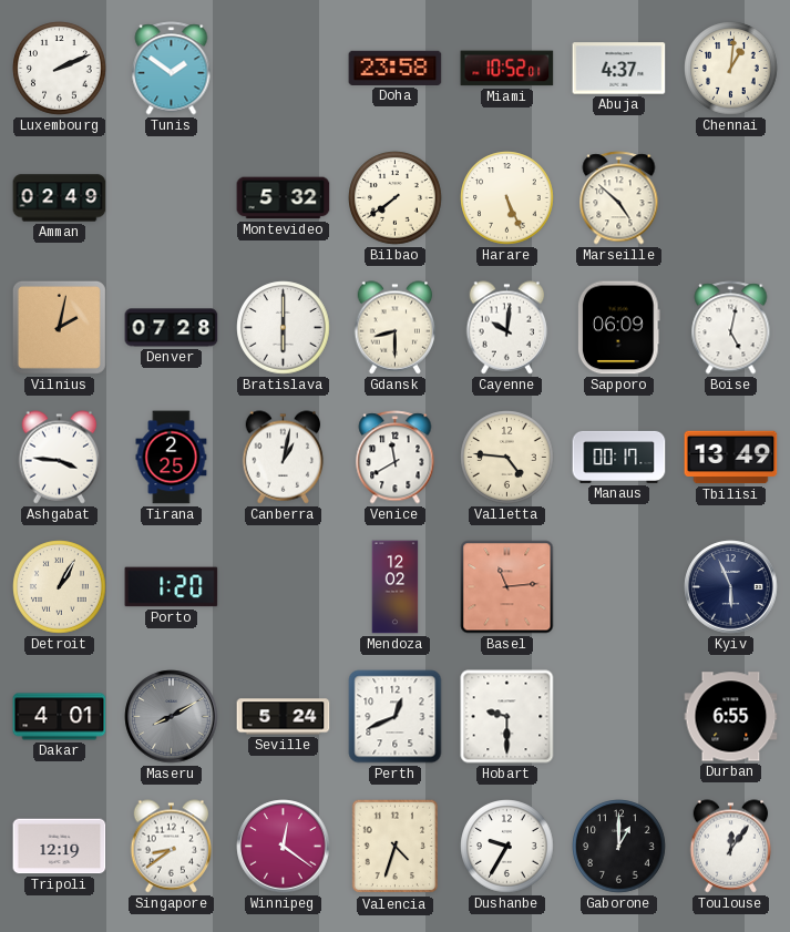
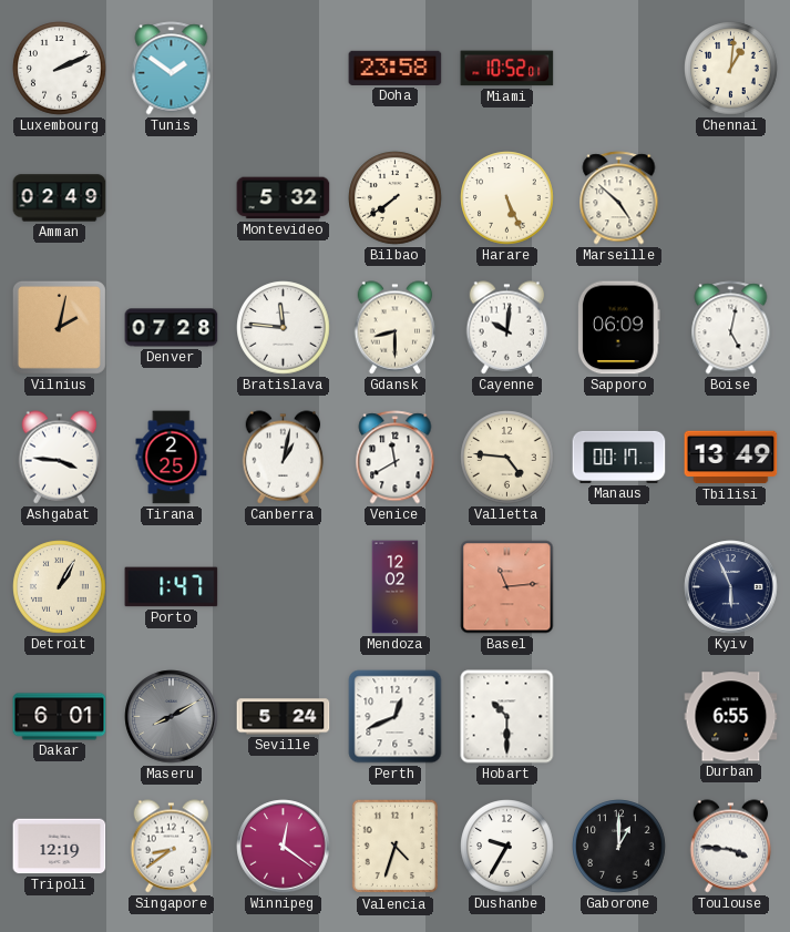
Abuja: 4:37 -> none (619, 69)
Bratislava: 6:00 -> 11:46 (284, 328)
Porto: 1:20 -> 1:47 (172, 587)
Dakar: 4:01 -> 6:01 (60, 717)
Hobart: 9:30 -> 10:30 (507, 717)
Toulouse: 12:06 -> 3:46 (731, 847)
